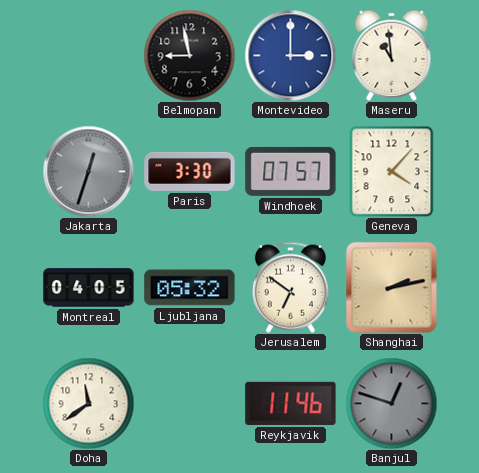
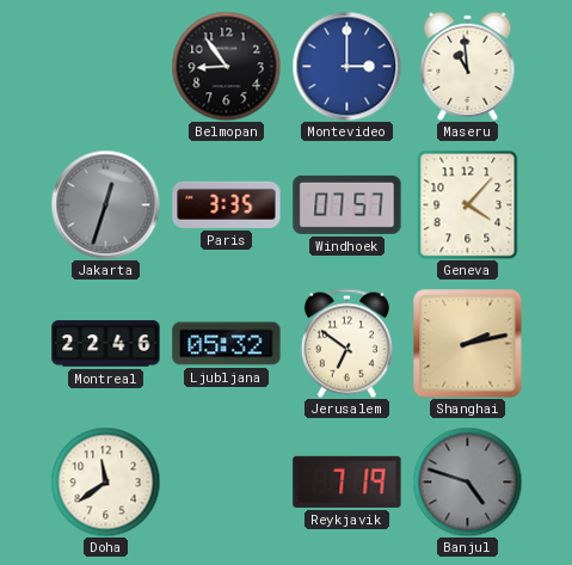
Belmopan: 8:58 -> 8:54 (226, 66)
Paris: 3:30 -> 3:35 (227, 204)
Montreal: 04:05 -> 22:46 (106, 344)
Reykjavik: 11:46 -> 7:19 (347, 481)
Banjul: 12:48 -> 4:48 (467, 481)
